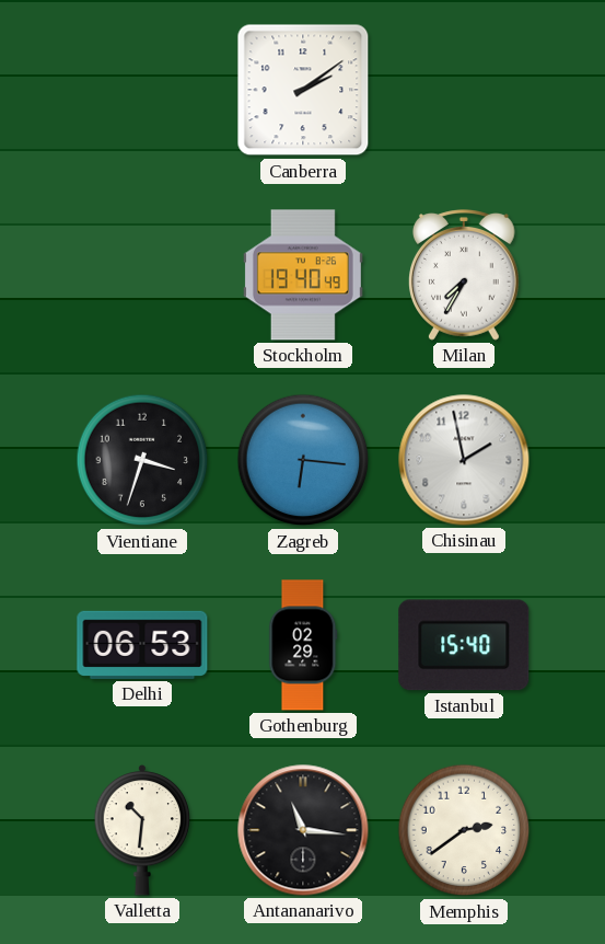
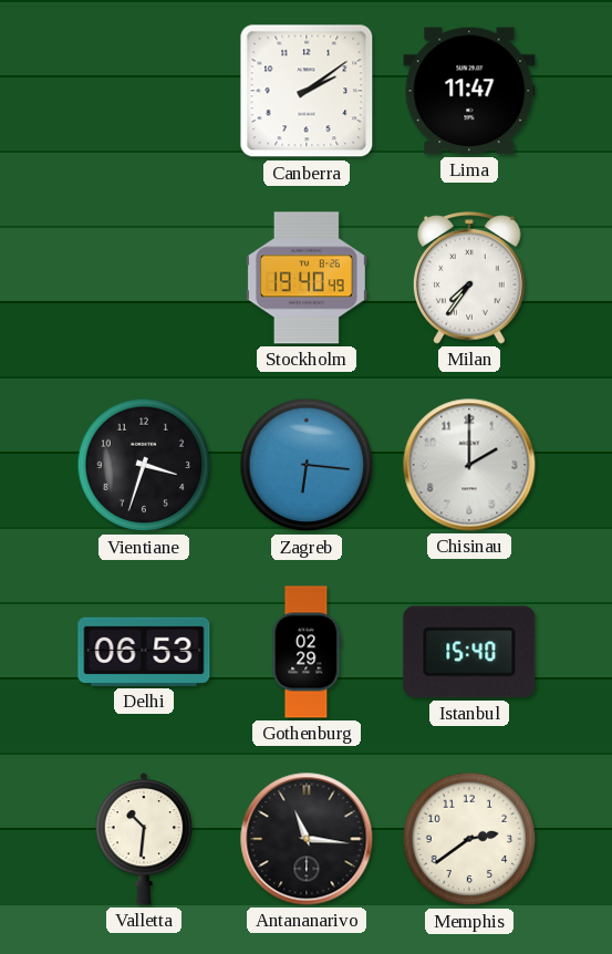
Lima: none -> 11:47 (469, 91)
Milan: 7:35 -> 7:36 (470, 278)
Chisinau: 1:58 -> 2:00 (469, 465)
